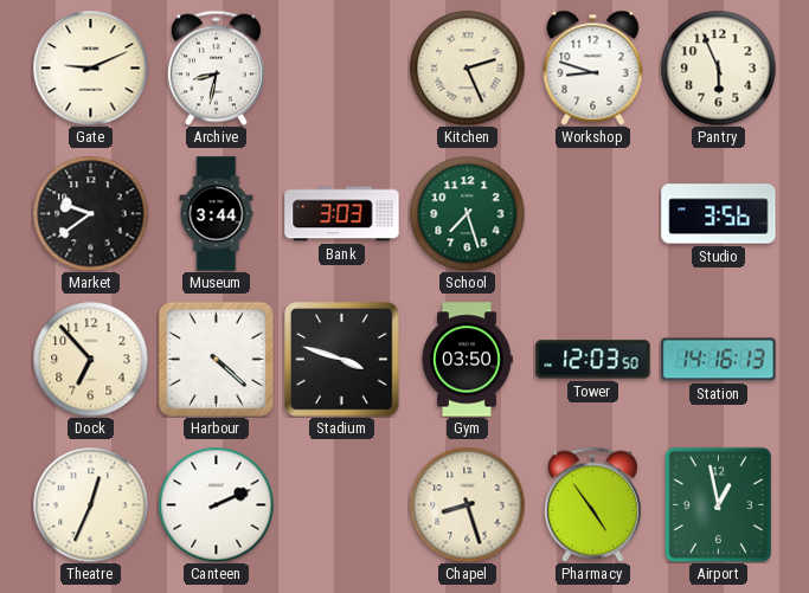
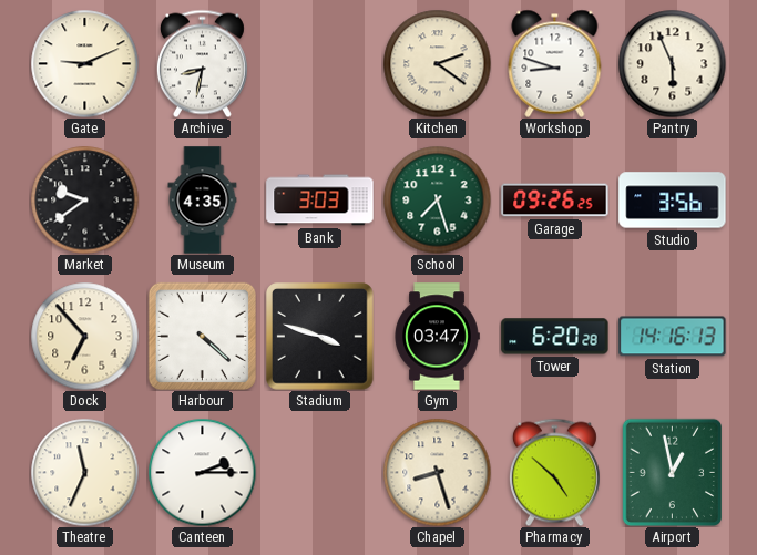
Kitchen: 2:26 -> 2:21 (437, 63)
Museum: 3:44 -> 4:35 (203, 201)
Garage: none -> 09:26 (555, 201)
Gym: 03:50 -> 03:47 (437, 337)
Tower: 12:03 -> 6:20 (555, 337)
Theatre: 12:34 -> 11:34 (84, 472)
Canteen: 2:11 -> 2:15 (202, 472)
Pharmacy: 4:54 -> 4:52 (554, 472)
